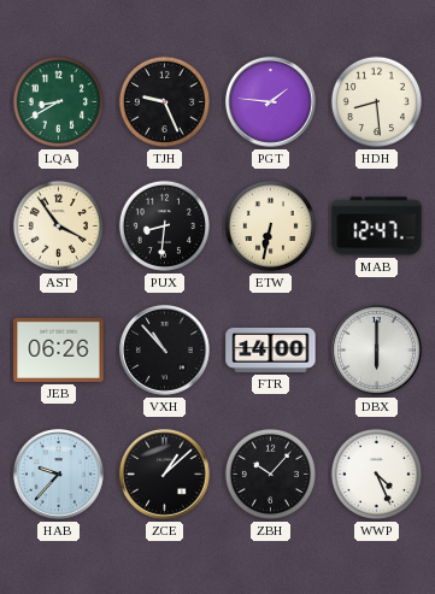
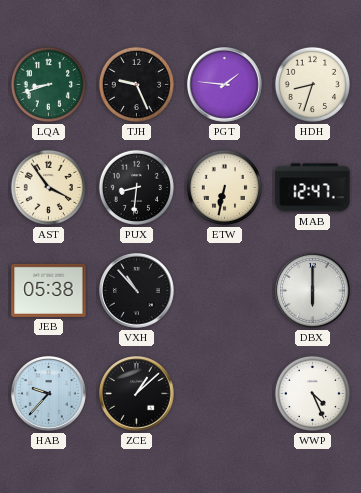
LQA: 8:40 -> 8:42 (48, 84)
HDH: 8:29 -> 8:33 (312, 84)
JEB: 06:26 -> 05:38 (49, 290)
FTR: 14:00 -> none (271, 351)
ZBH: 10:07 -> none (270, 474)
